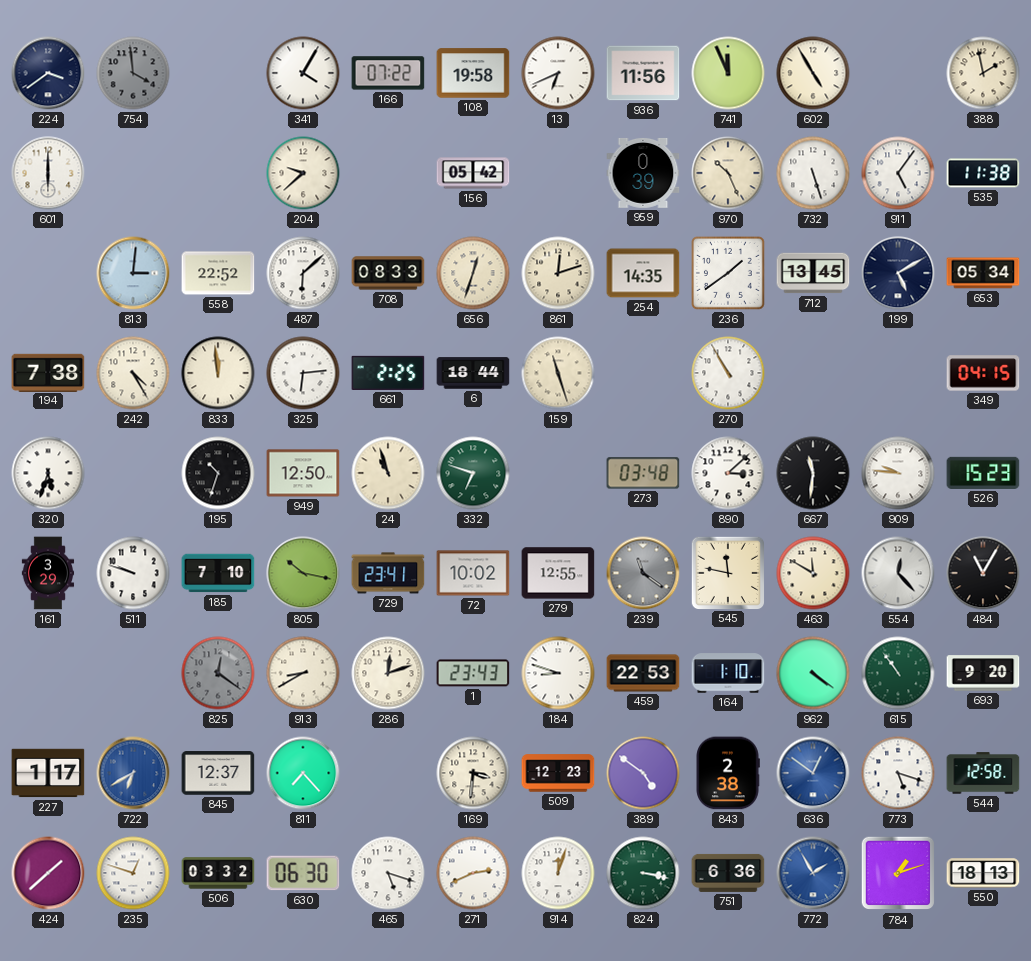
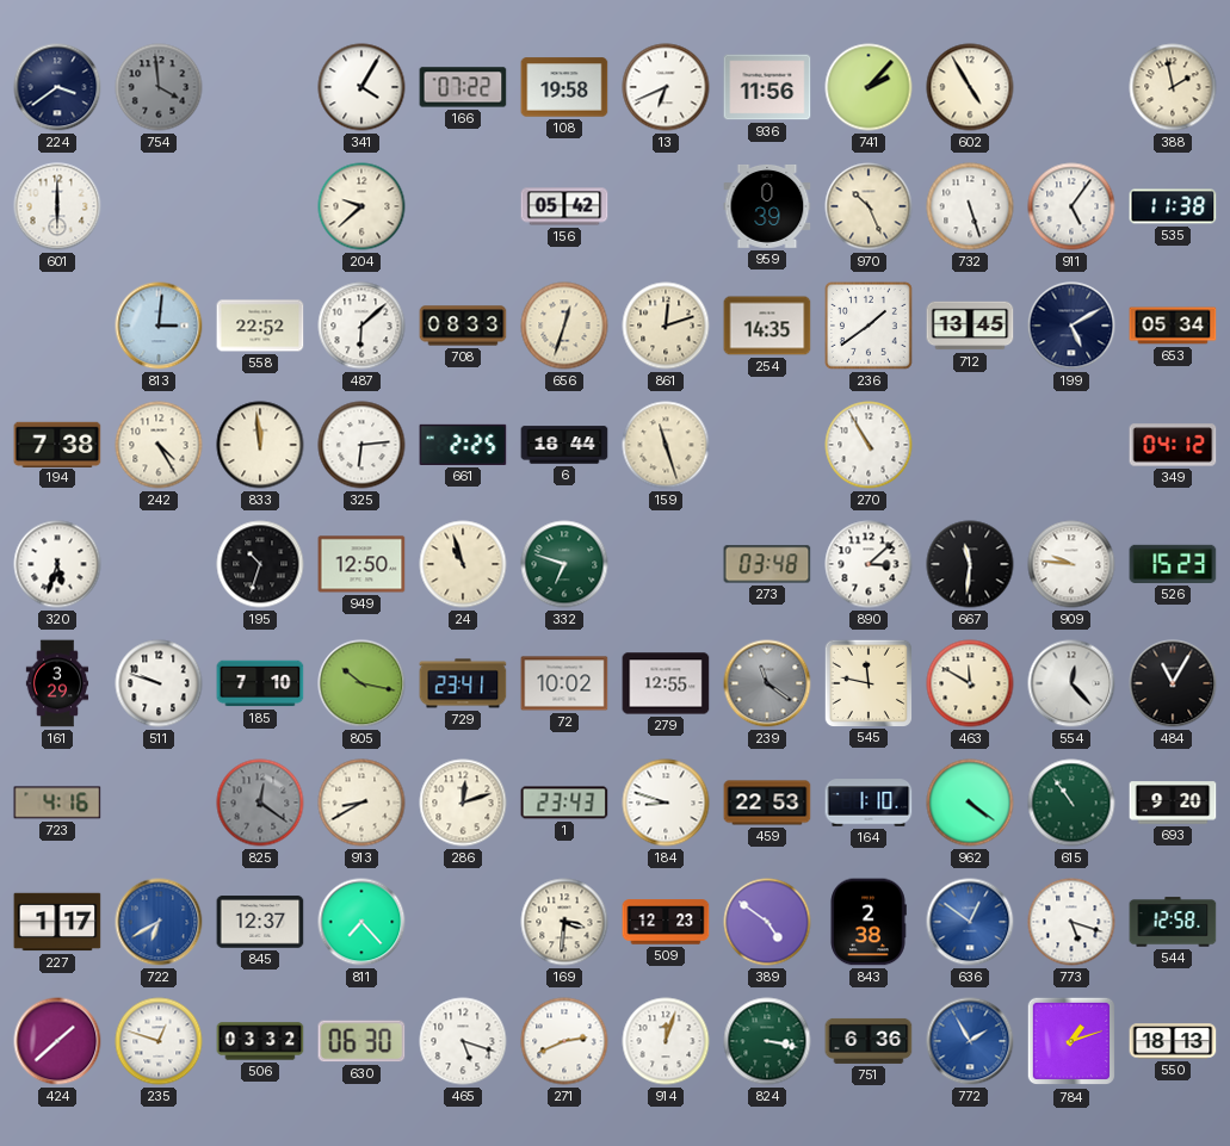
741: 11:56 -> 2:07 (869, 87)
349: 04:15 -> 04:12 (1173, 445)
723: none -> 4:16 (57, 803)
